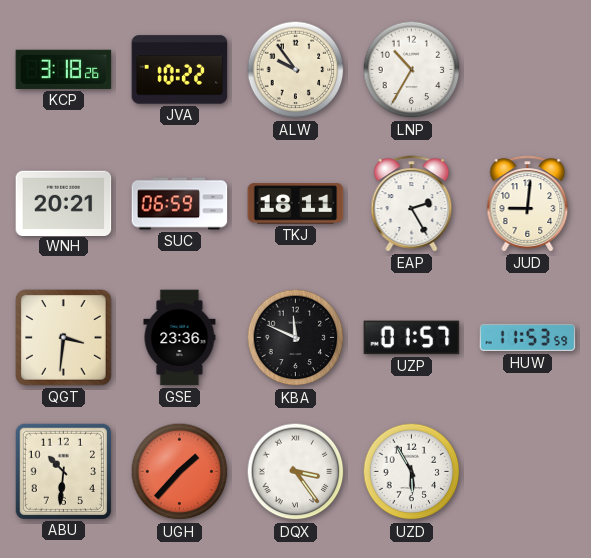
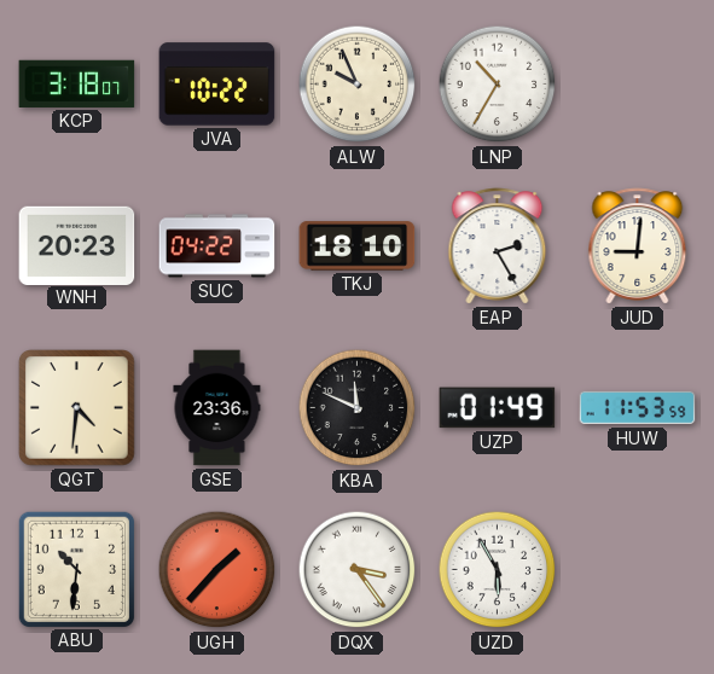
KCP: 3:18:26 -> 3:18:07 (77, 83)
ALW: 9:54 -> 9:56 (358, 85)
WNH: 20:21 -> 20:23 (77, 245)
SUC: 06:59 -> 04:22 (217, 246)
TKJ: 18:11 -> 18:10 (358, 246)
QGT: 3:31 -> 4:31 (77, 408)
UZP: 01:57 -> 01:49 (498, 408)
